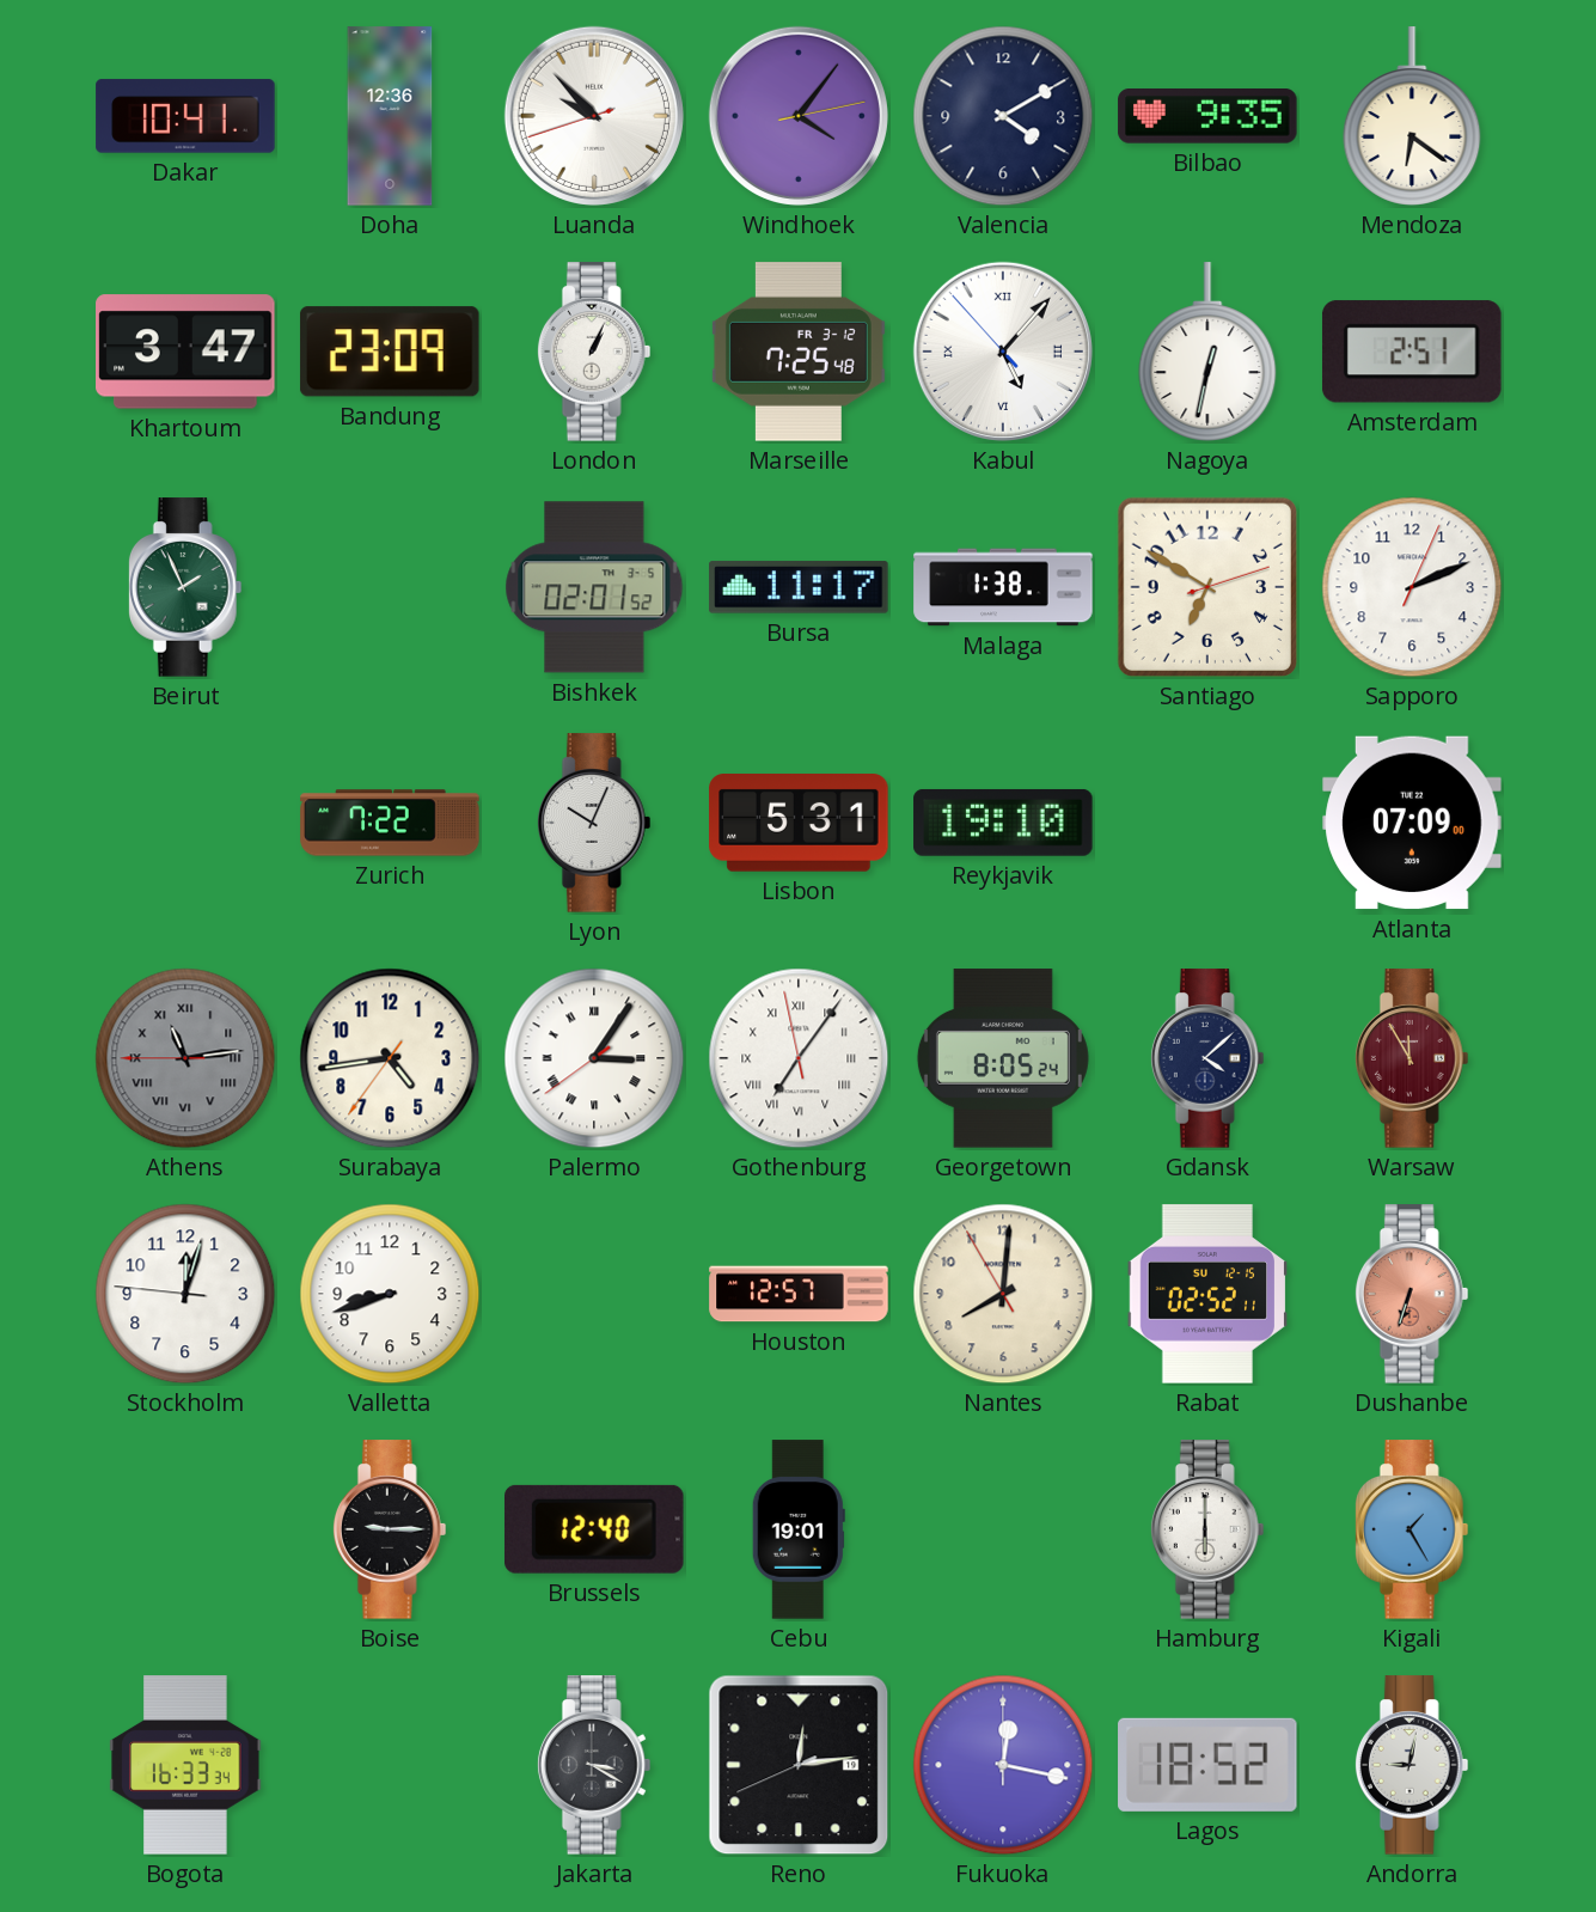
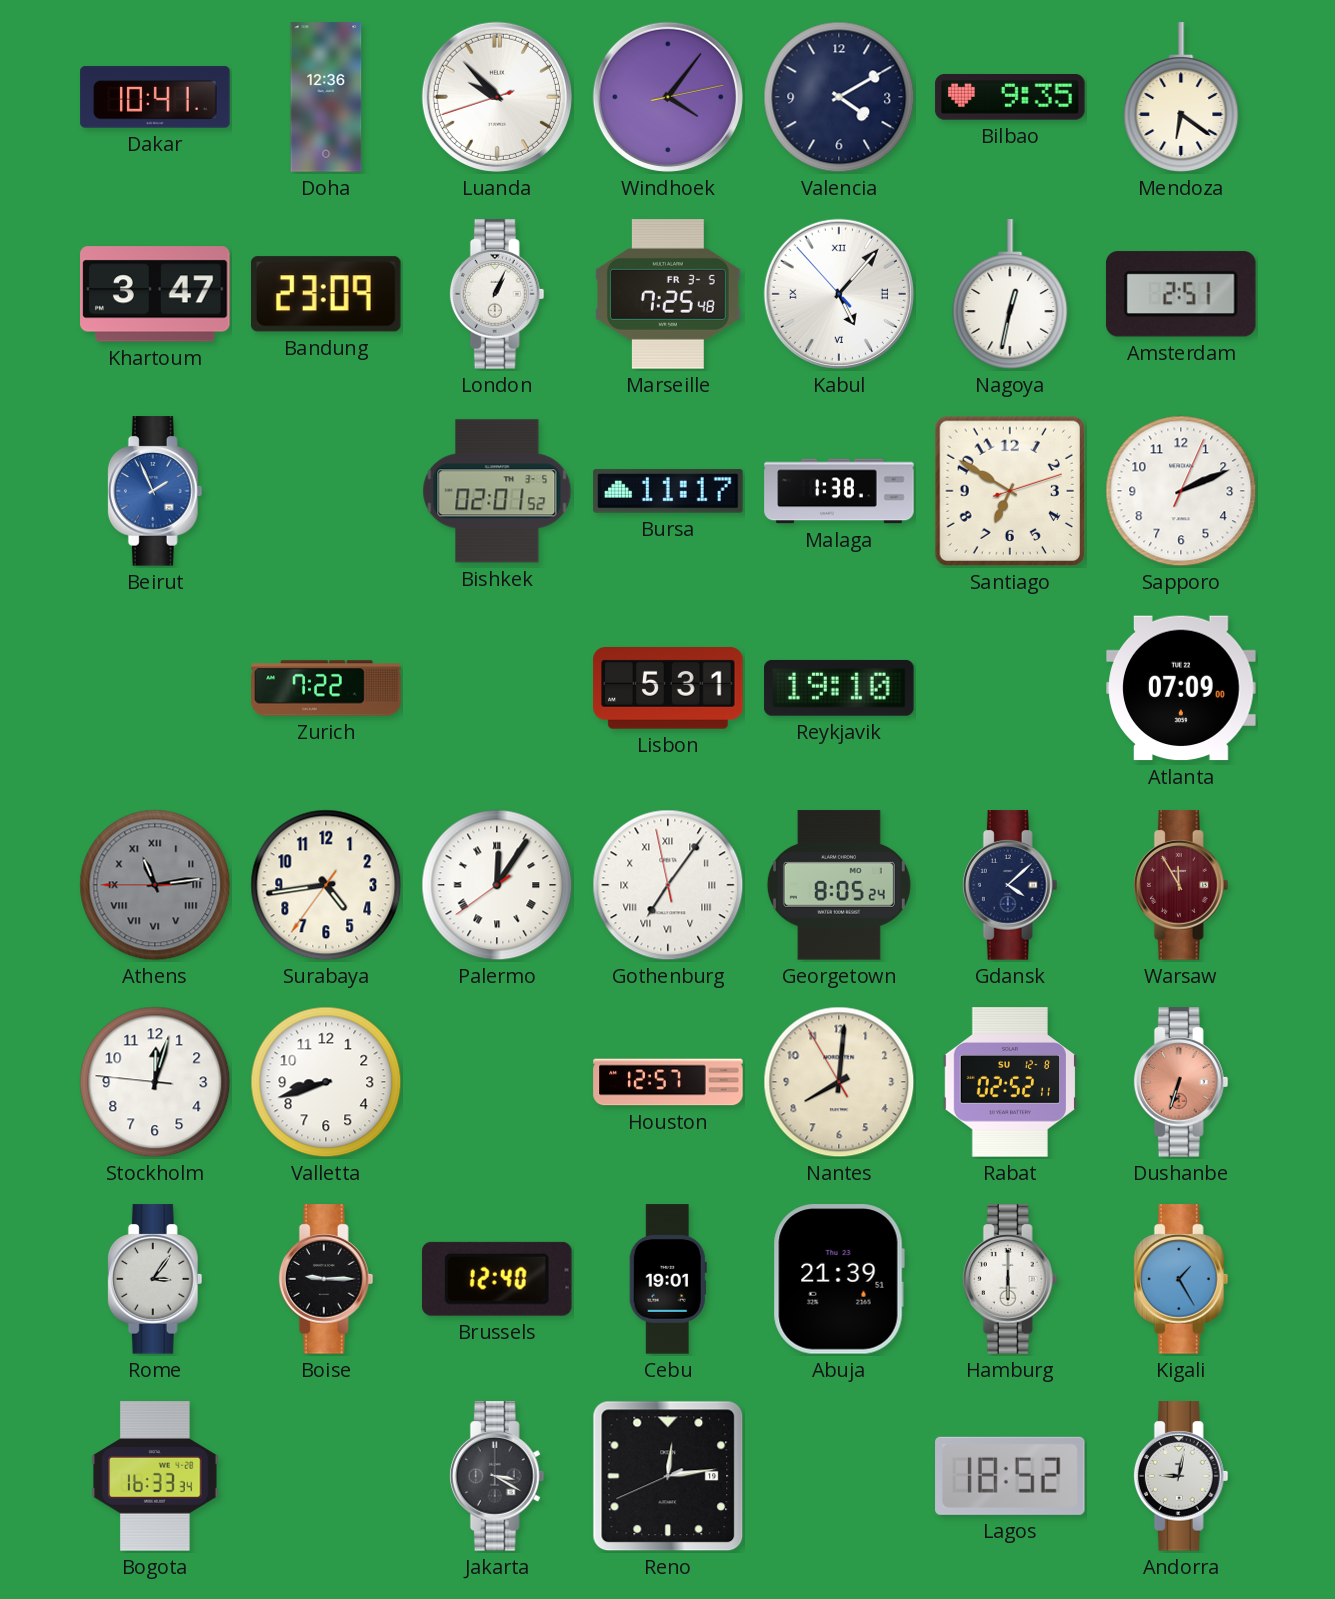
Marseille date: FR 3-12 -> FR 3-5 (668, 294)
Beirut dial: green -> blue (155, 491)
Lyon: 10:04 -> none (594, 823)
Palermo: 3:05 -> 12:05 (497, 885)
Rabat date: SU 12-15 -> SU 12-8 (1009, 1082)
Rome: none -> 3:06 (155, 1279)
Abuja: none -> 21:39 (839, 1279)
Fukuoka: 12:17 -> none (1003, 1765)
